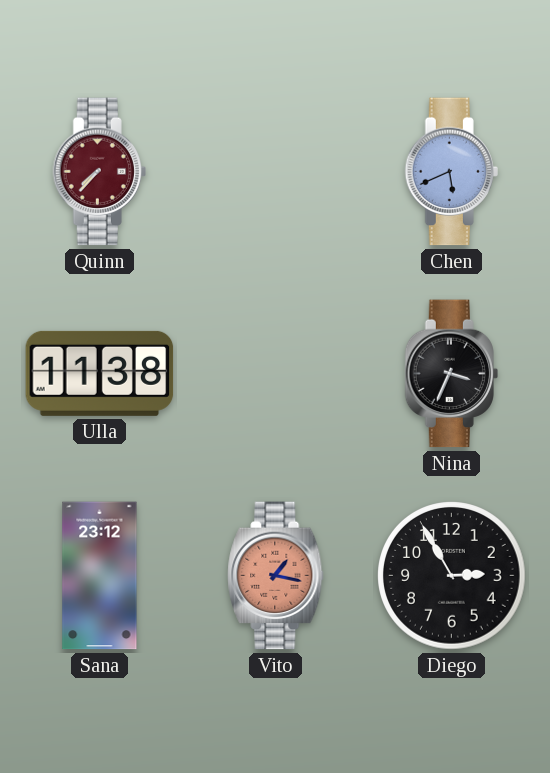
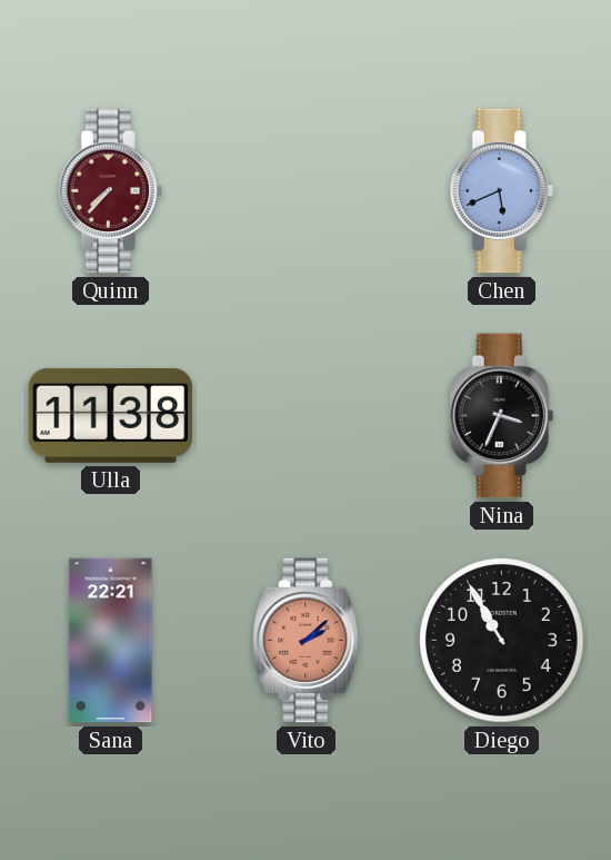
Sana: 23:12 -> 22:21 (111, 641)
Vito: 1:17 -> 2:08 (307, 641)
Diego: 2:55 -> 10:55 (502, 641)
